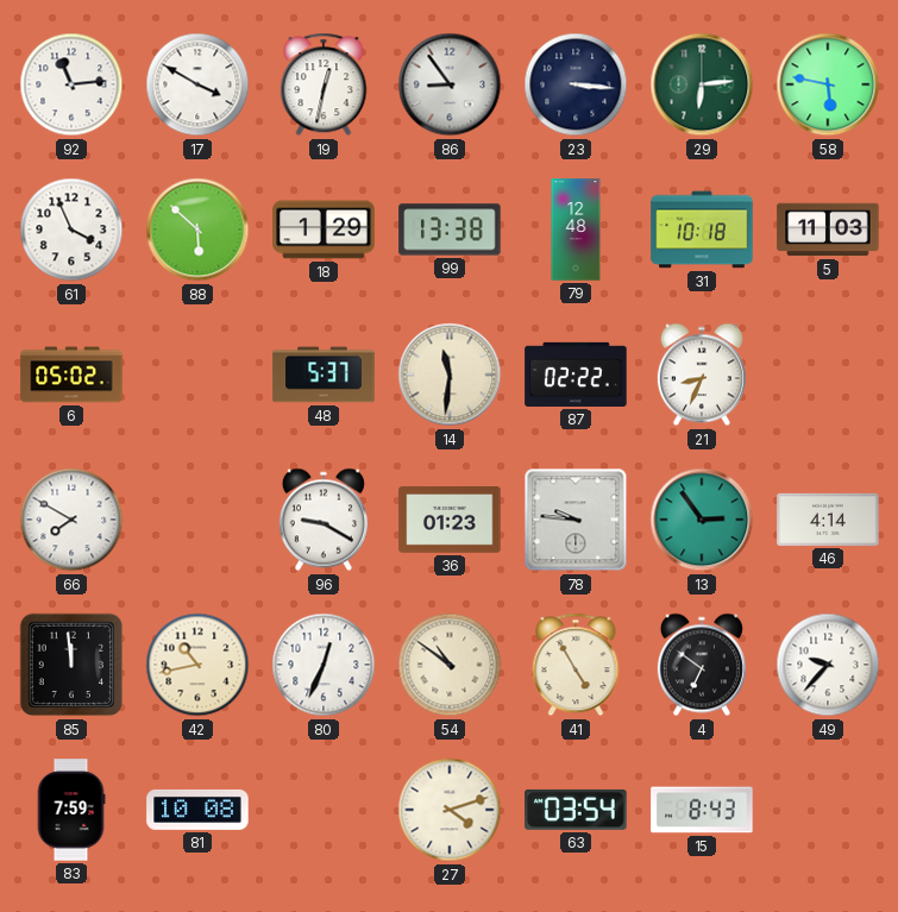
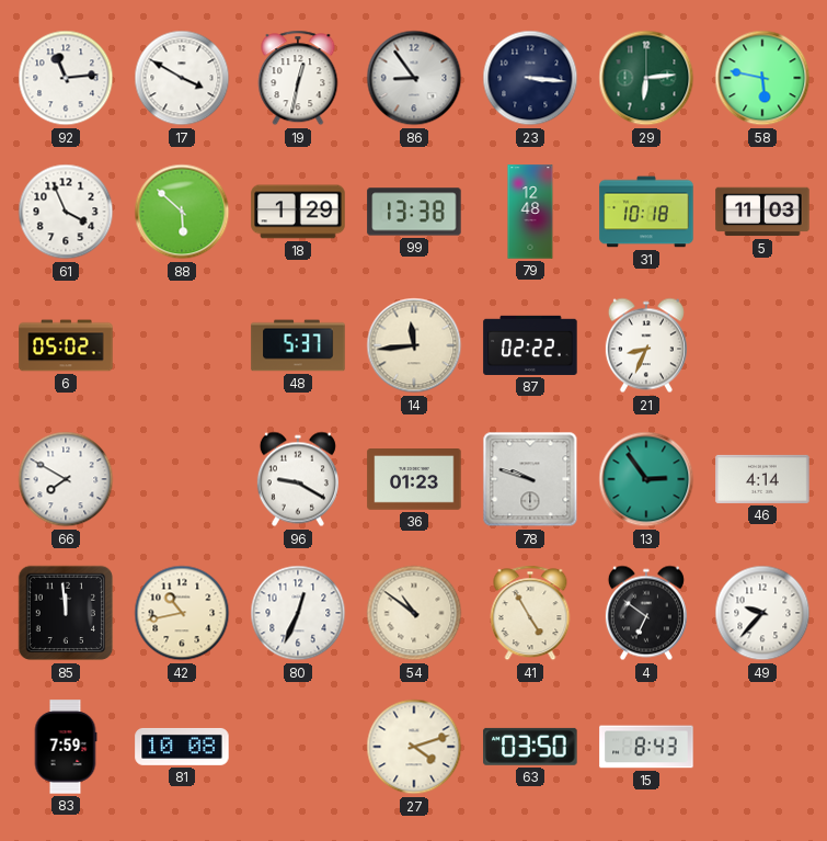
14: 11:31 -> 11:44 (414, 345)
78: 9:46 -> 9:48 (530, 479)
63: 03:54 -> 03:50 (530, 747)
